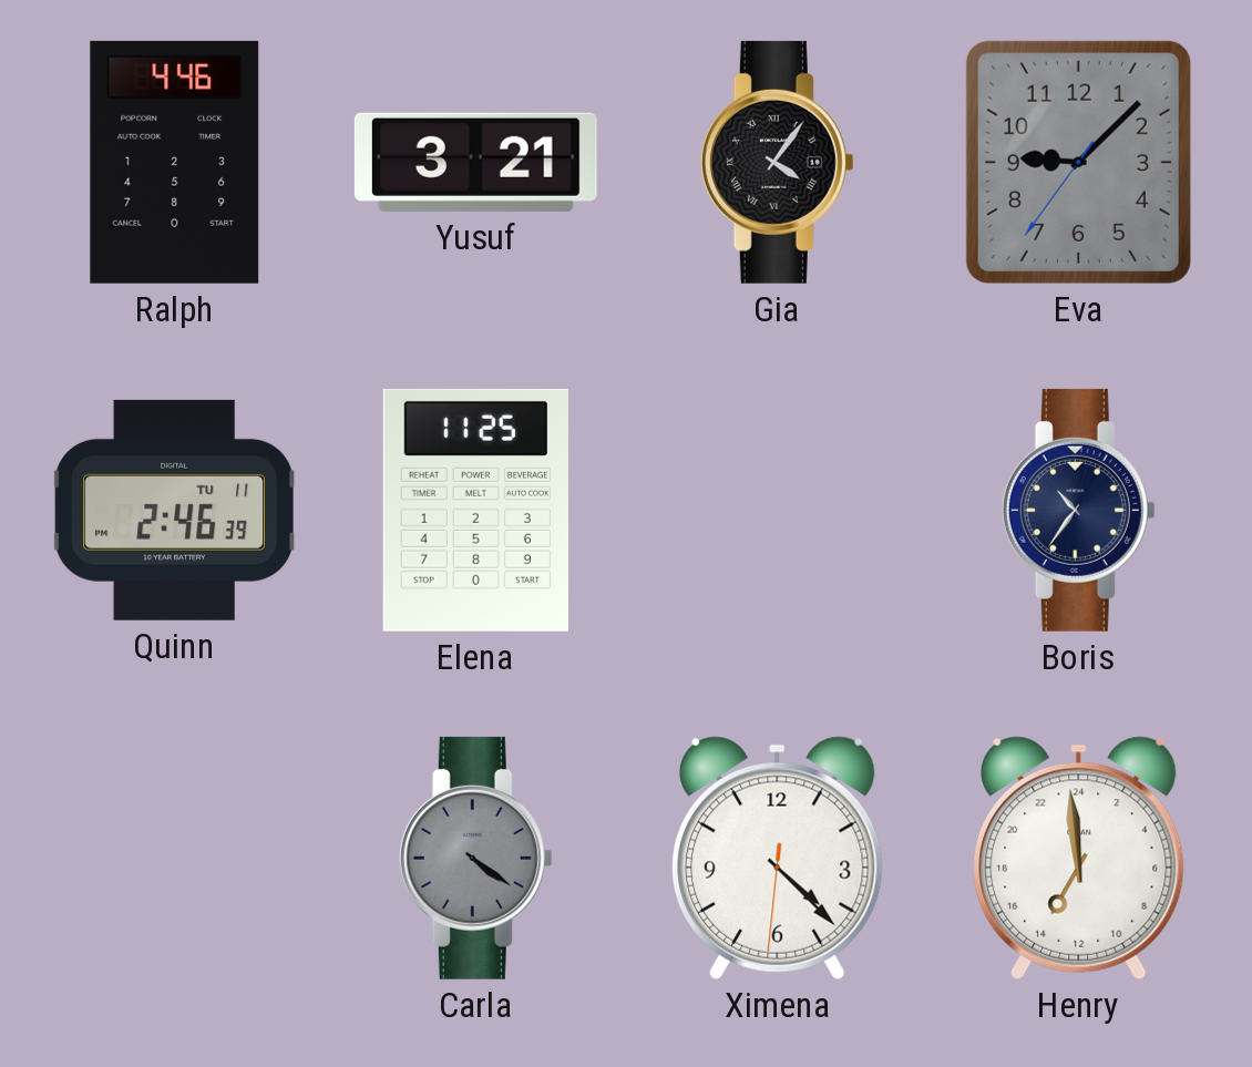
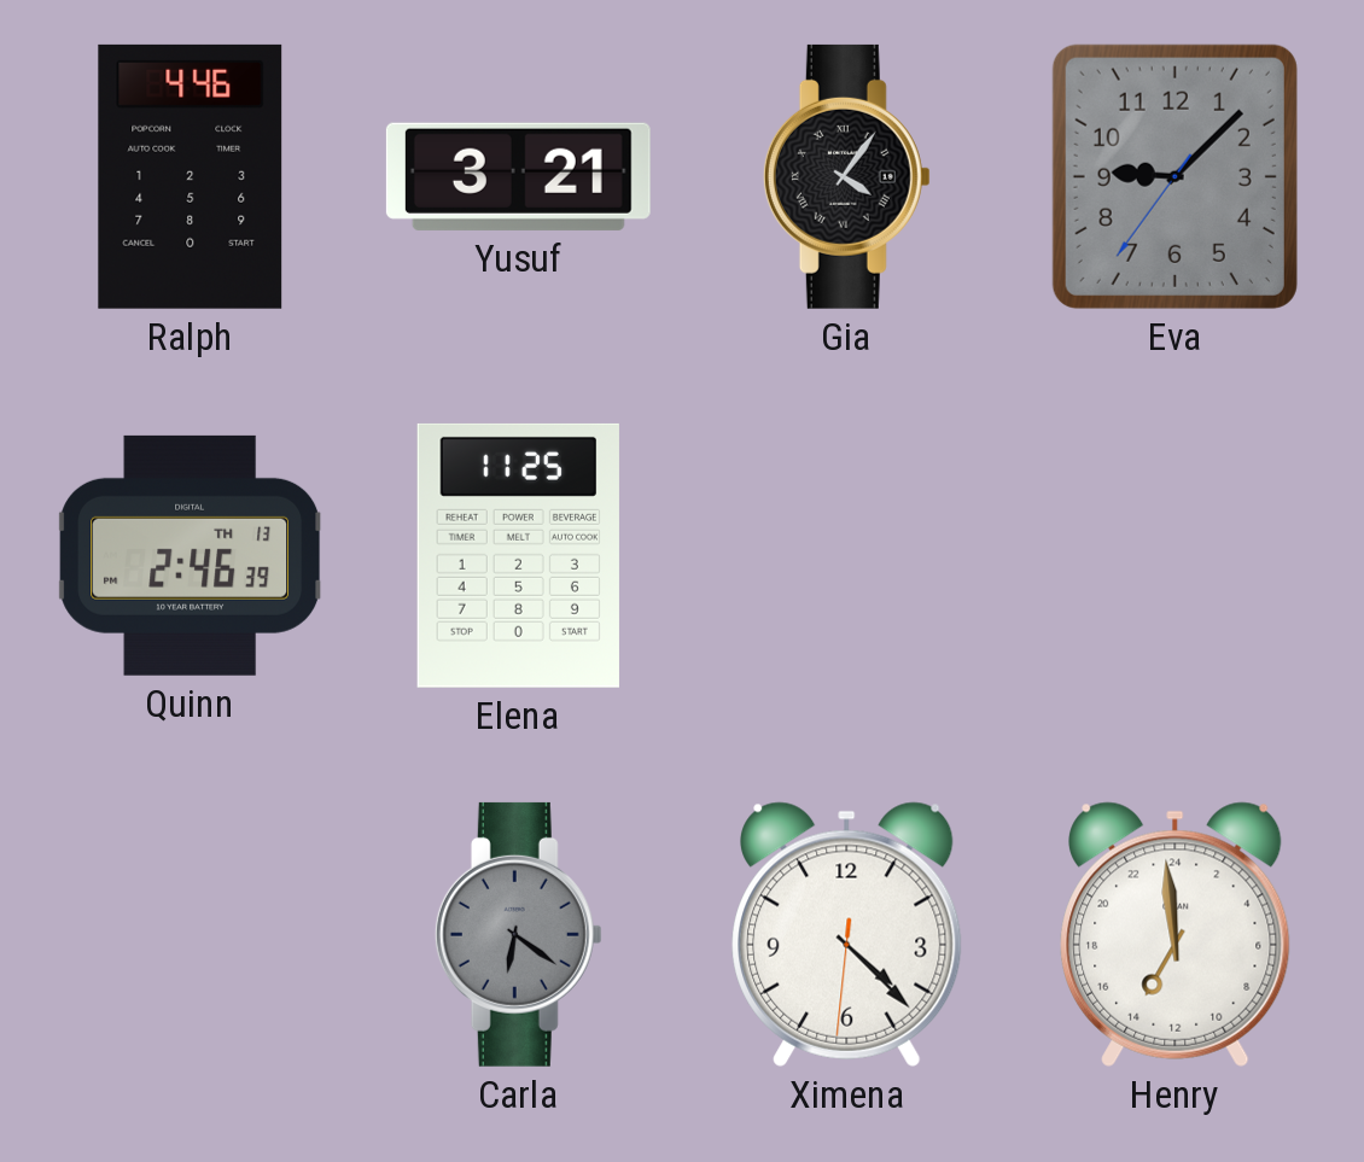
Quinn date: TU 11 -> TH 13 (191, 555)
Boris: 10:36 -> none (1078, 510)
Carla: 4:21 -> 6:21 (518, 934)
